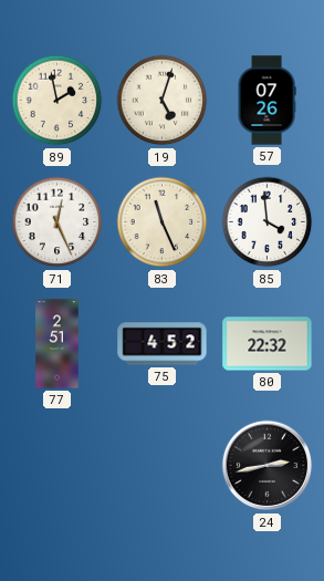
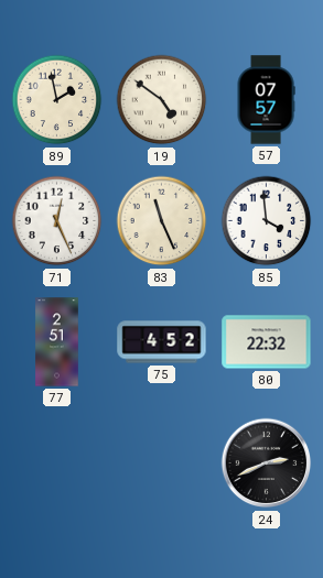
19: 5:03 -> 4:51 (162, 100)
57: 07:26 -> 07:57 (266, 100)
24: 2:43 -> 2:41 (267, 464)
